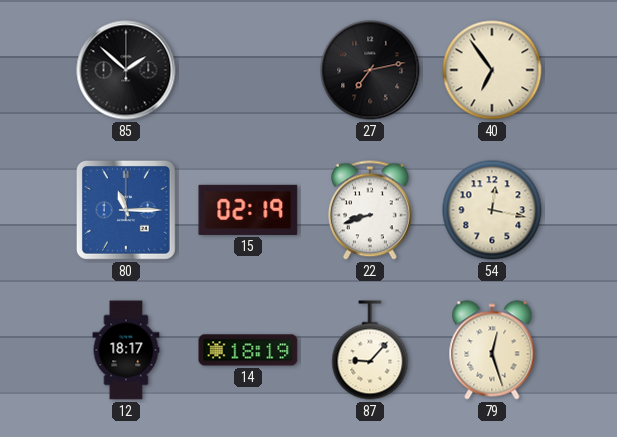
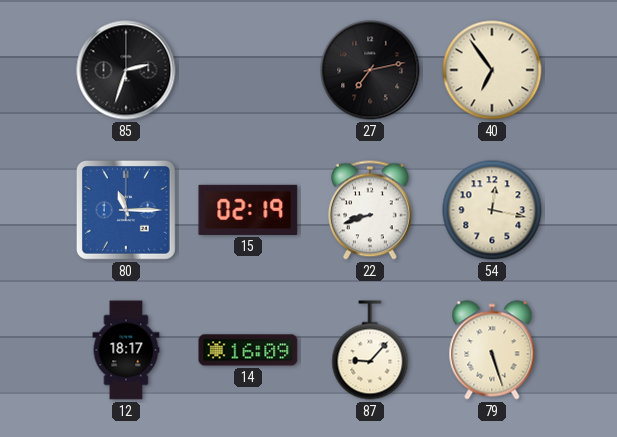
85: 1:52 -> 2:33 (126, 70)
14: 18:19 -> 16:09 (248, 350)
79: 12:27 -> 5:27 (492, 350)
